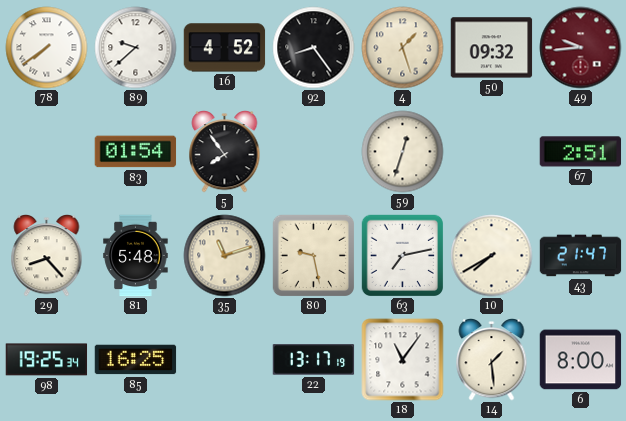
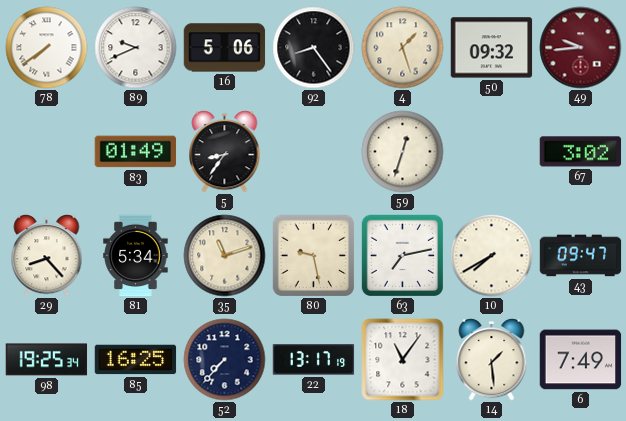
89: 9:38 -> 9:41 (136, 48)
16: 4:52 -> 5:06 (225, 48)
83: 01:54 -> 01:49 (136, 152)
5: 7:54 -> 8:36 (225, 152)
67: 2:51 -> 3:02 (581, 152)
81: 5:48 -> 5:34 (136, 256)
43: 21:47 -> 09:47 (581, 256)
52: none -> 7:37 (225, 360)
6: 8:00 -> 7:49 (581, 360)
